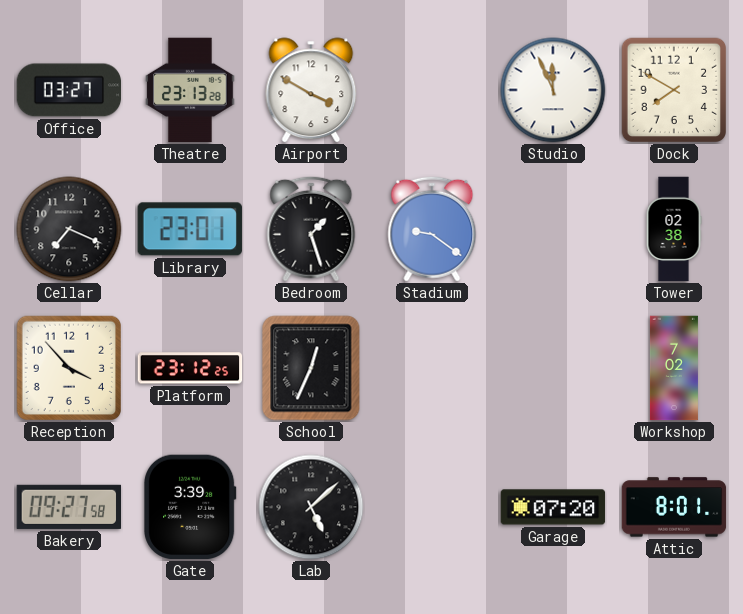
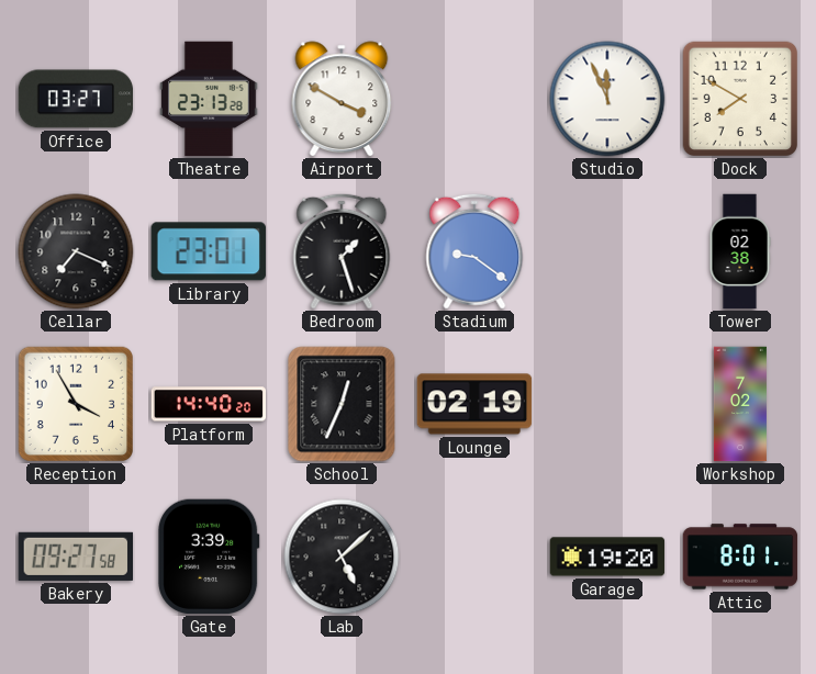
Reception: 3:53 -> 3:55 (75, 403)
Platform: 23:12 -> 14:40 (209, 404)
Lounge: none -> 02:19 (474, 404)
Garage: 07:20 -> 19:20 (607, 557)
